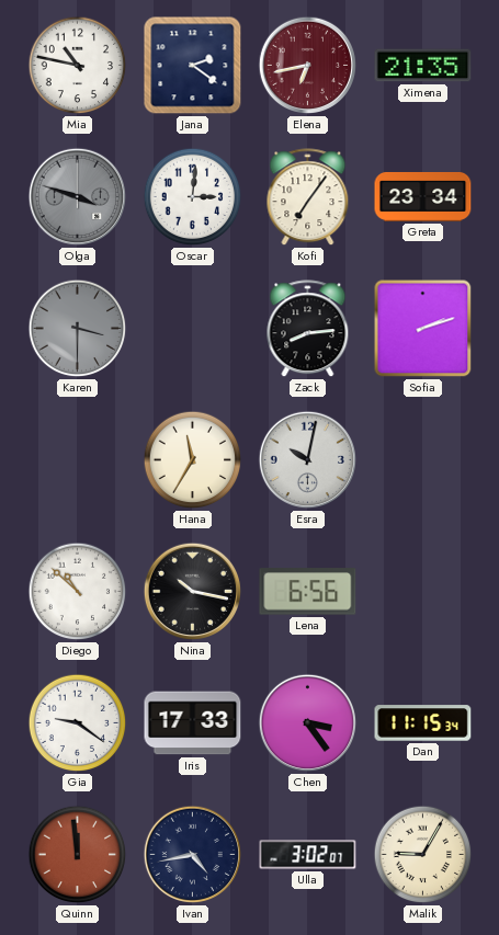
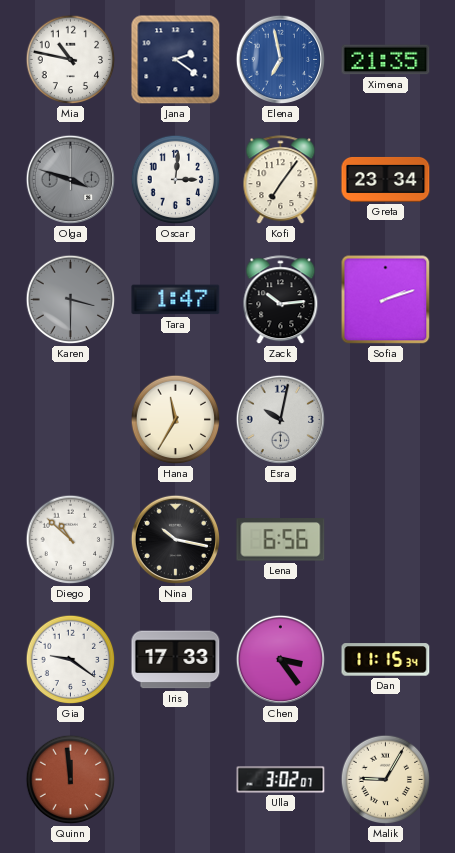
Elena: 6:43 -> 6:58 (281, 60)
Elena dial: burgundy -> blue (281, 60)
Tara: none -> 1:47 (176, 300)
Zack: 8:14 -> 10:14 (281, 300)
Ivan: 4:43 -> none (193, 855)
